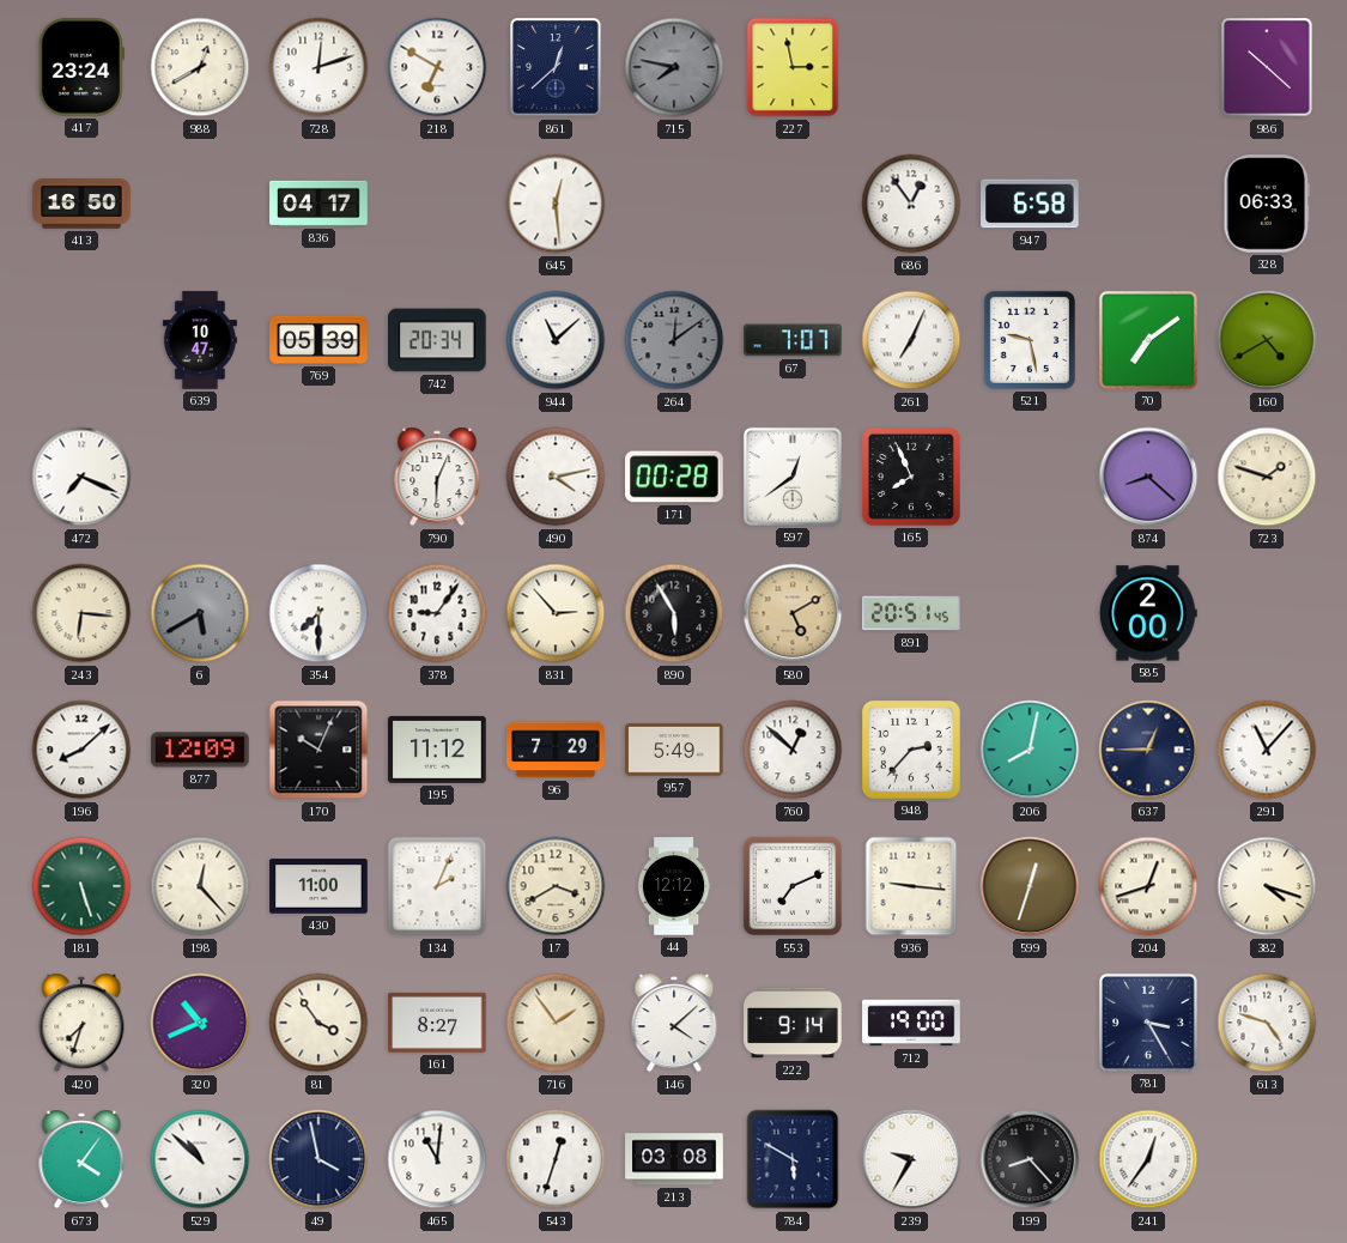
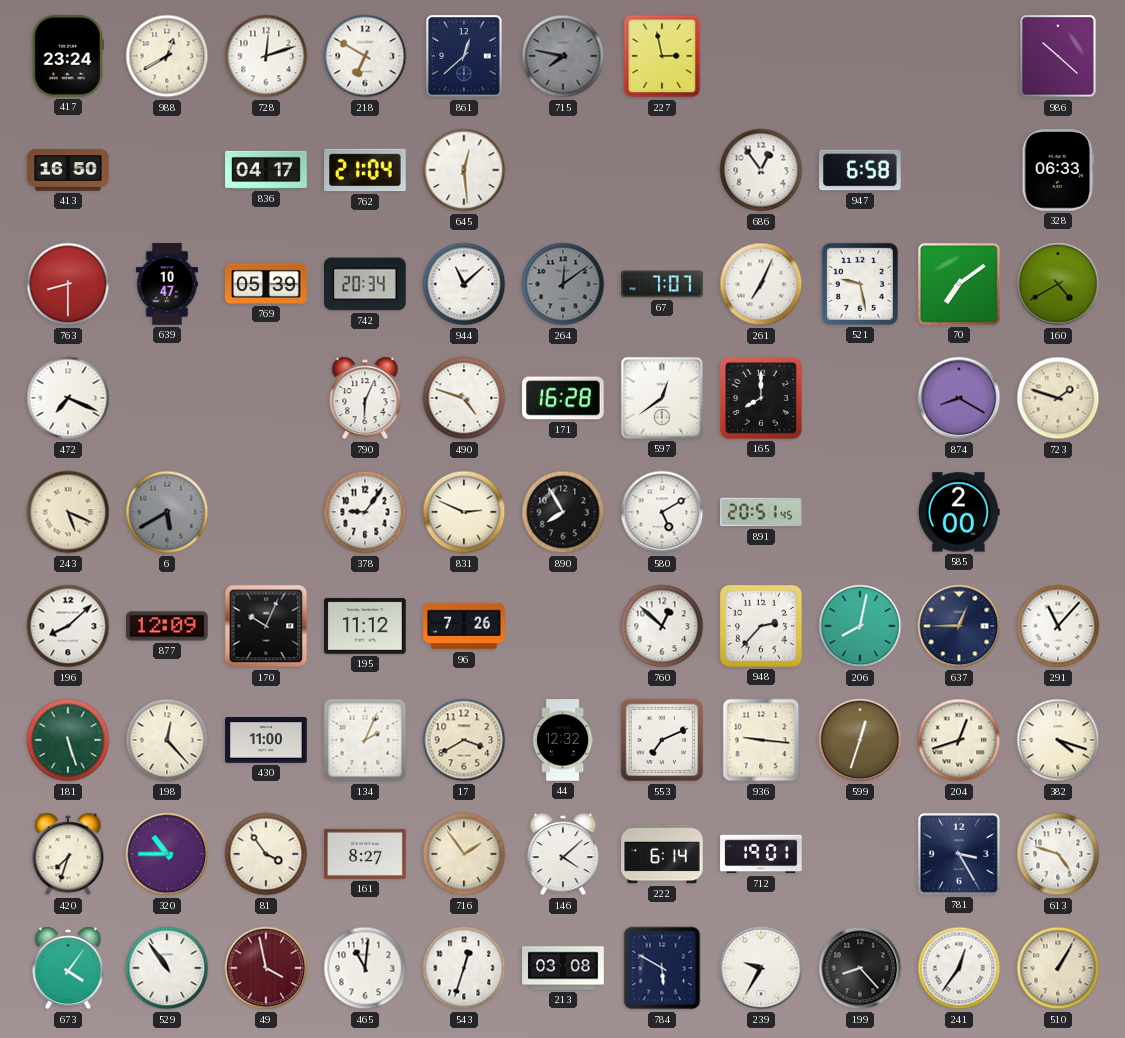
762: none -> 21:04 (365, 170)
763: none -> 8:30 (68, 284)
490: 4:13 -> 4:48 (464, 398)
171: 00:28 -> 16:28 (563, 398)
165: 7:56 -> 8:00 (761, 398)
874: 8:22 -> 8:20 (959, 398)
243: 6:16 -> 5:19 (68, 512)
354: 7:30 -> none (318, 613)
831: 2:53 -> 2:49 (464, 512)
890: 5:55 -> 7:55 (563, 512)
580 dial: champagne -> white (662, 512)
96: 7:29 -> 7:26 (464, 626)
957: 5:49 -> none (674, 751)
44: 12:12 -> 12:32 (563, 740)
320: 10:41 -> 10:45 (167, 854)
222: 9:14 -> 6:14 (662, 854)
712: 19:00 -> 19:01 (761, 854)
529: 10:52 -> 10:54 (167, 968)
49 dial: navy -> burgundy (266, 968)
510: none -> 1:05 (1058, 968)
